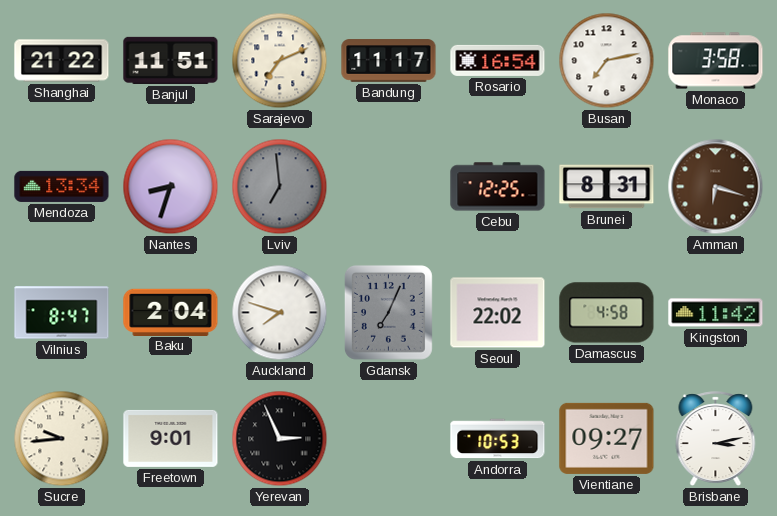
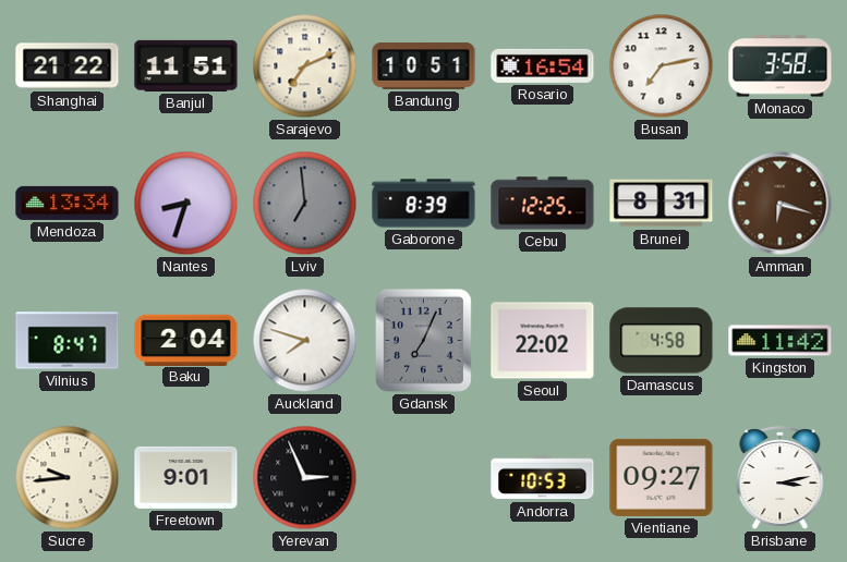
Bandung: 11:17 -> 10:51 (424, 66)
Gaborone: none -> 8:39 (424, 204)
